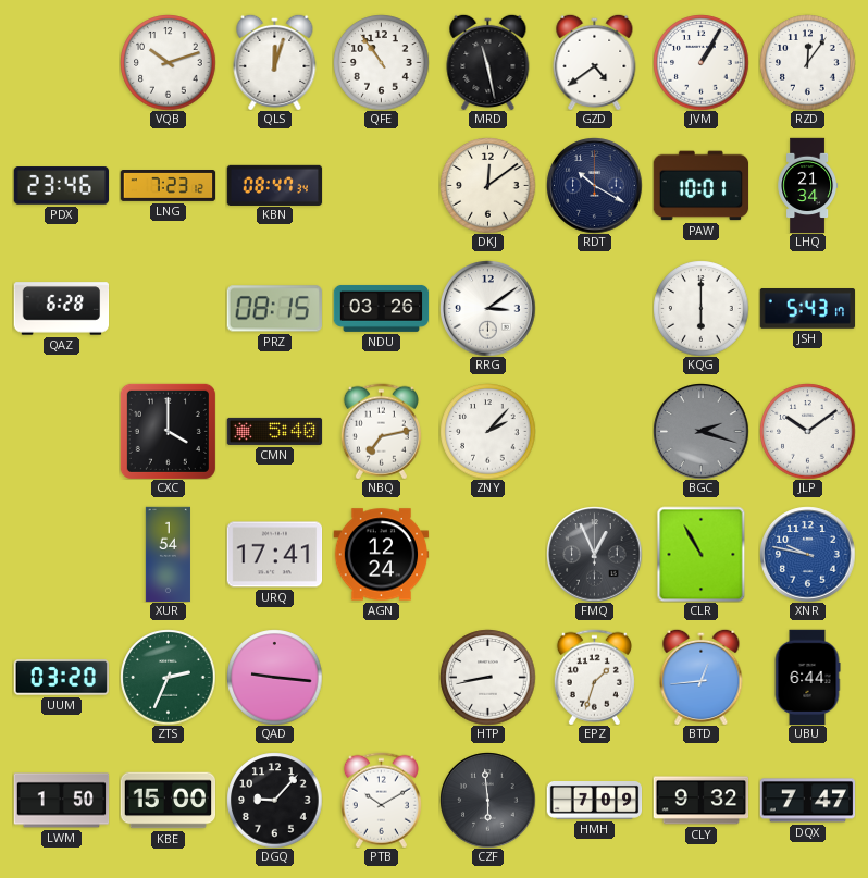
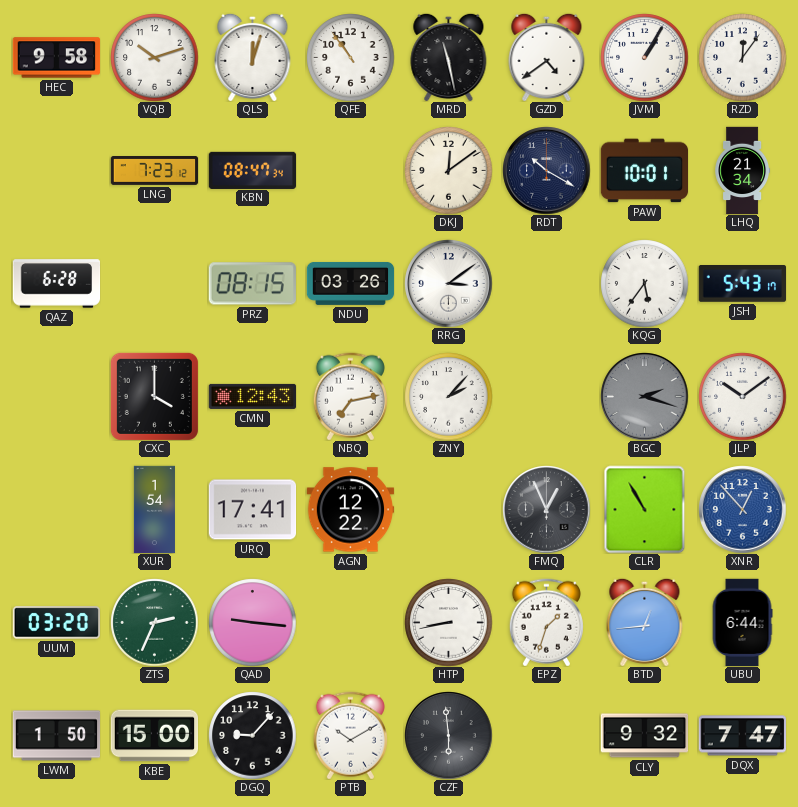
HEC: none -> 9:58 (56, 58)
PDX: 23:46 -> none (61, 186)
KQG: 6:00 -> 5:36 (644, 283)
CMN: 5:40 -> 12:43 (252, 396)
AGN: 12:24 -> 12:22 (350, 510)
XNR: 9:47 -> 12:53 (742, 509)
HMH: 7:09 -> none (594, 801)
